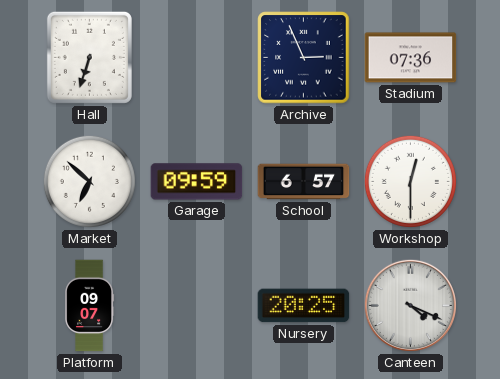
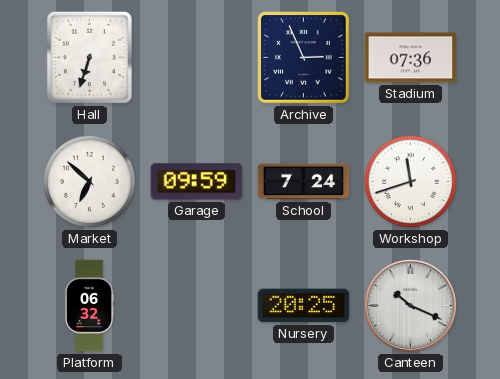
School: 6:57 -> 7:24 (304, 182)
Workshop: 12:30 -> 11:42 (410, 181)
Platform: 09:07 -> 06:32 (90, 306)
Canteen: 4:19 -> 10:19 (410, 305)
